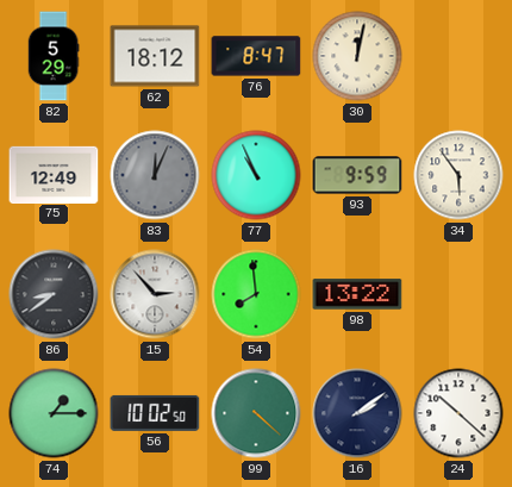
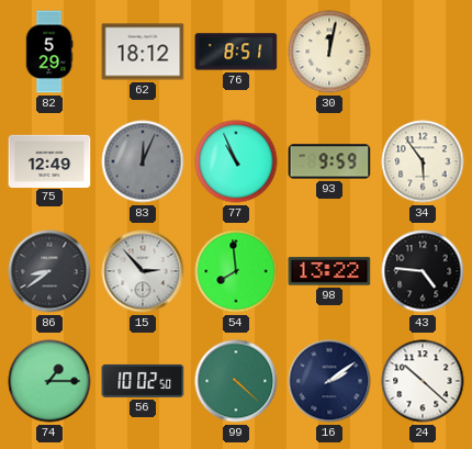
76: 8:47 -> 8:51 (236, 52)
43: none -> 4:46 (423, 271)
